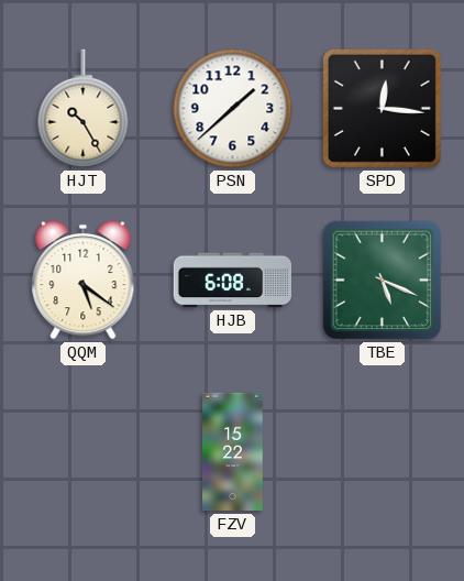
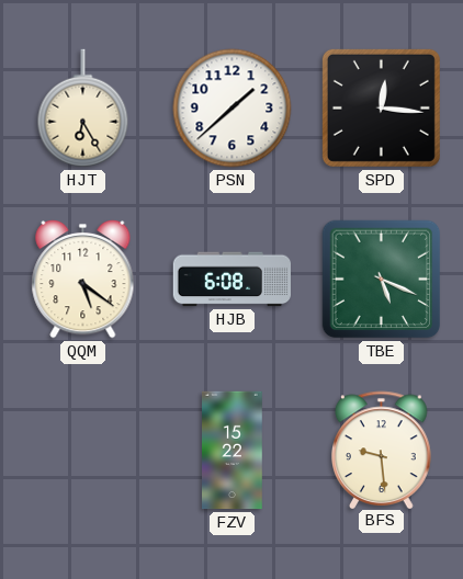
HJT: 10:25 -> 6:25 (83, 109)
BFS: none -> 9:29 (382, 450)
